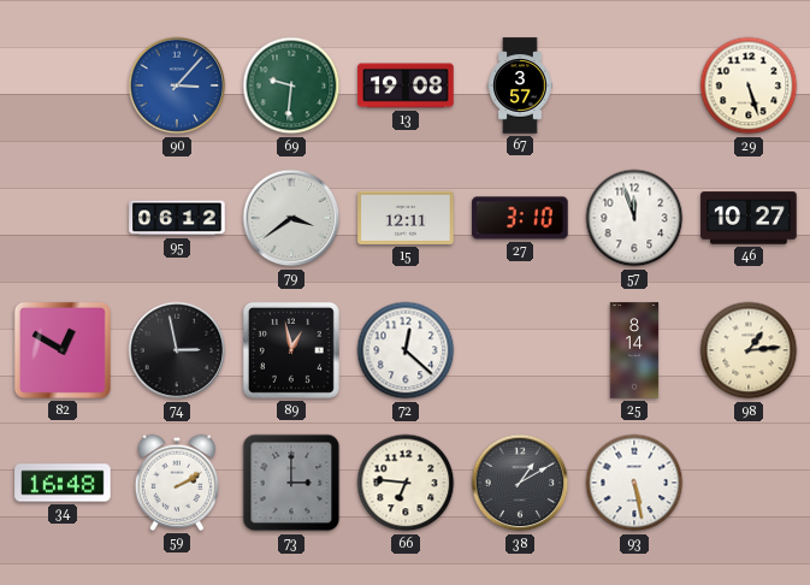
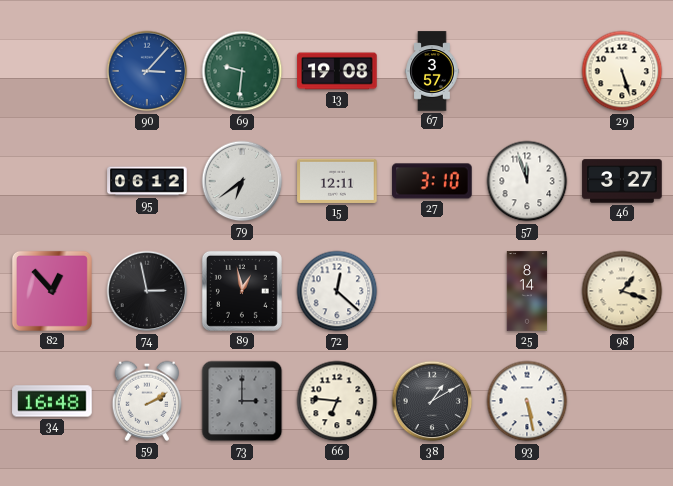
79: 3:39 -> 6:39 (242, 181)
46: 10:27 -> 3:27 (622, 181)
82: 12:50 -> 12:53 (52, 291)
98: 1:14 -> 1:18 (622, 291)
